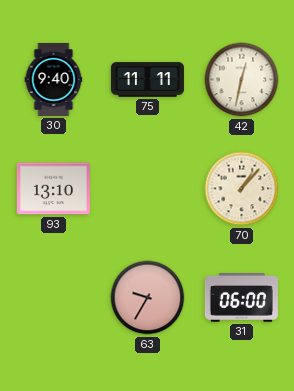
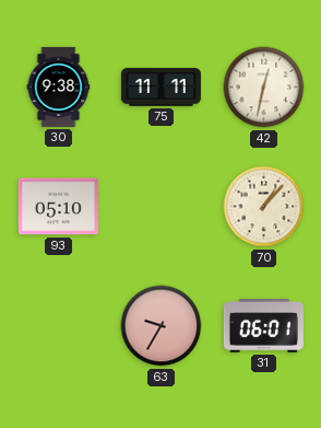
30: 9:40 -> 9:38 (59, 86)
93: 13:10 -> 05:10 (58, 207)
31: 06:00 -> 06:01 (263, 326)
